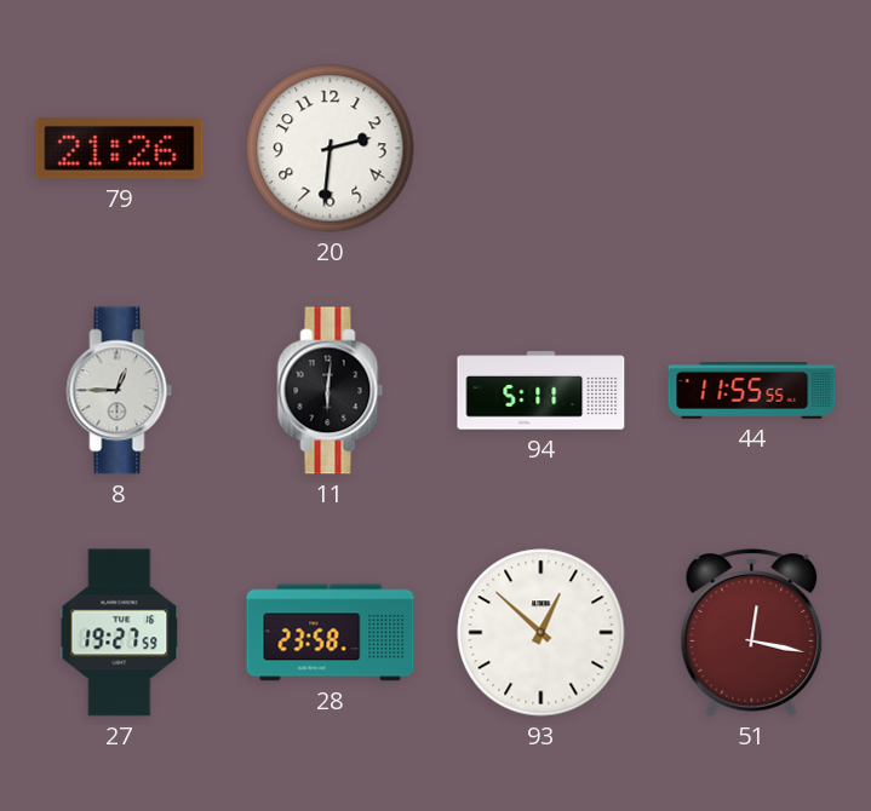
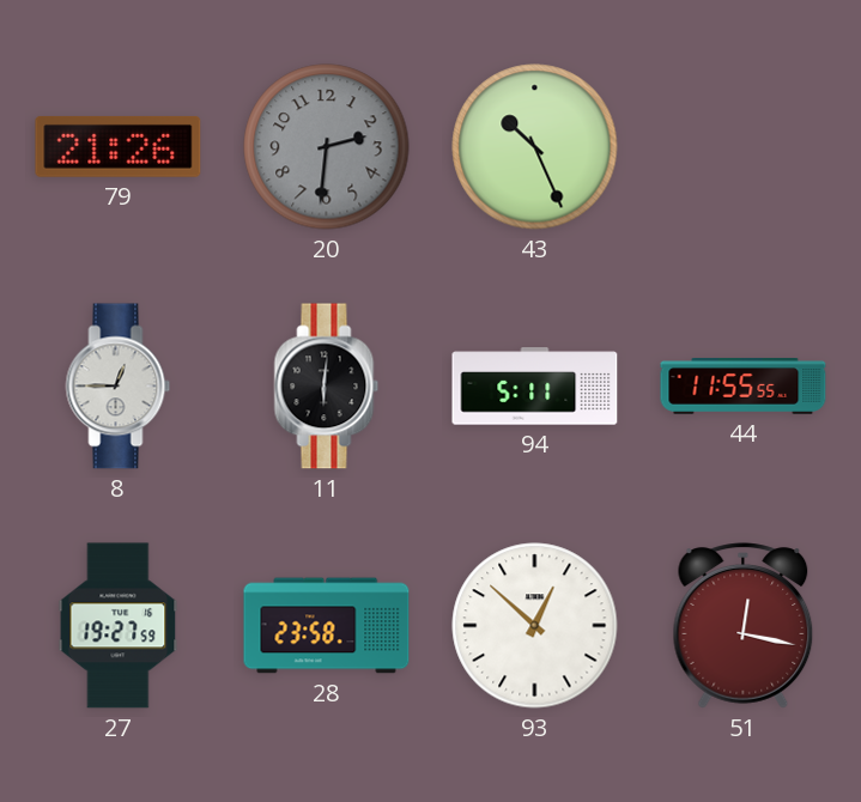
20 dial: white -> grey (327, 147)
43: none -> 10:26 (535, 147)
